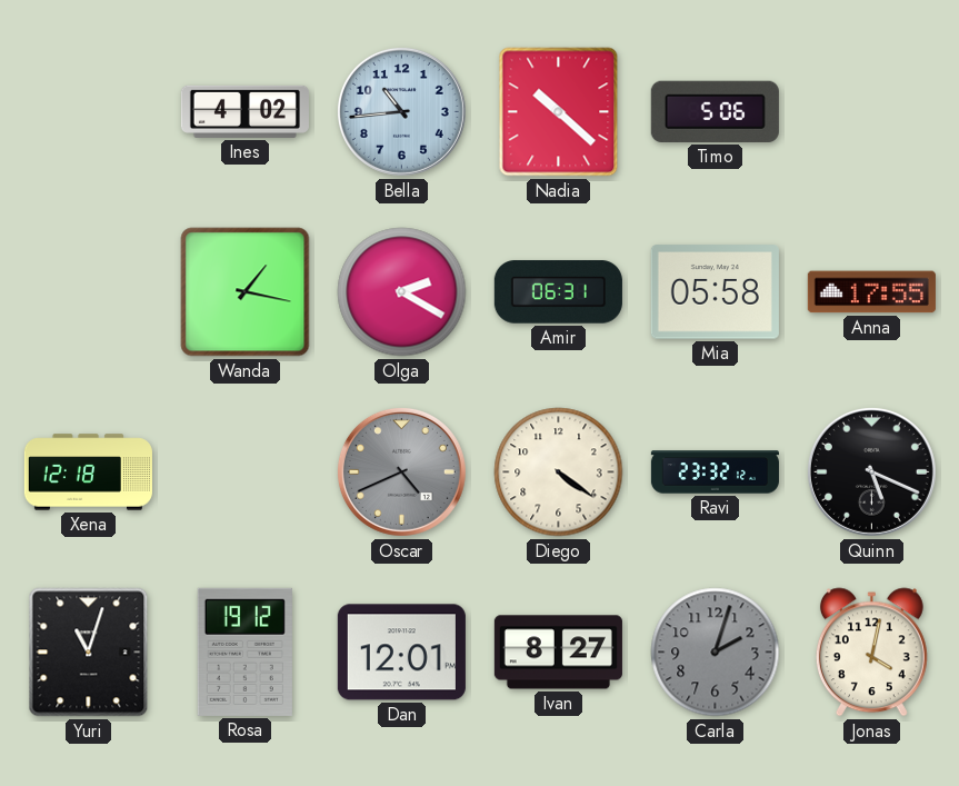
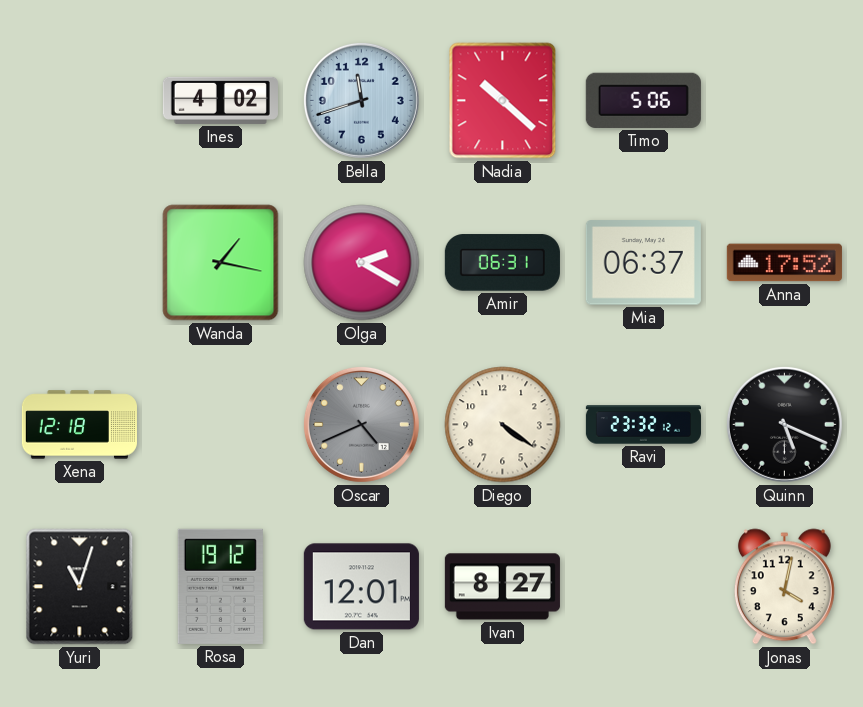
Bella: 10:44 -> 11:42 (361, 100)
Mia: 05:58 -> 06:37 (643, 263)
Anna: 17:55 -> 17:52 (784, 263)
Carla: 2:03 -> none (716, 653)
